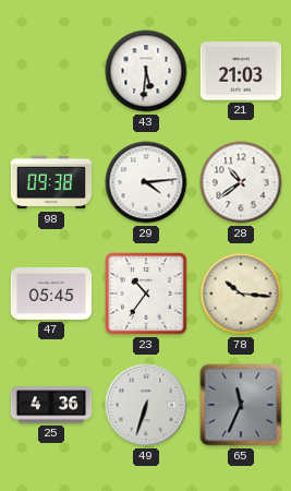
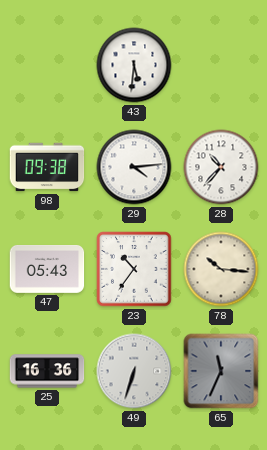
21: 21:03 -> none (241, 71)
28: 10:39 -> 10:37 (221, 167)
47: 05:45 -> 05:43 (47, 270)
25: 4:36 -> 16:36 (47, 371)
